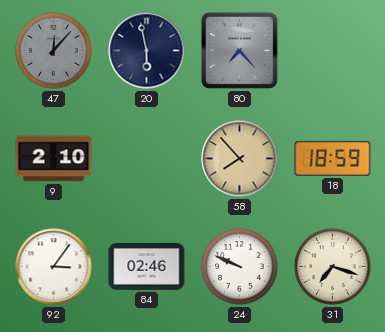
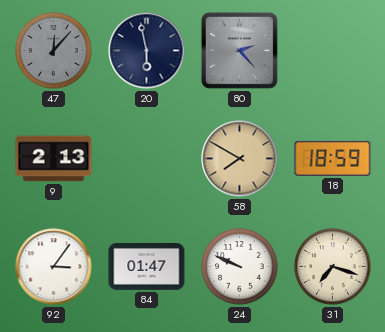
80: 7:23 -> 2:23 (239, 50)
9: 2:10 -> 2:13 (54, 159)
58: 7:53 -> 7:50 (240, 159)
84: 02:46 -> 01:47 (147, 267)
